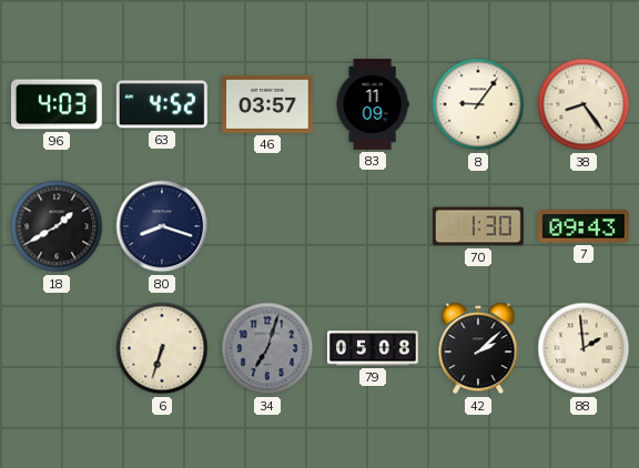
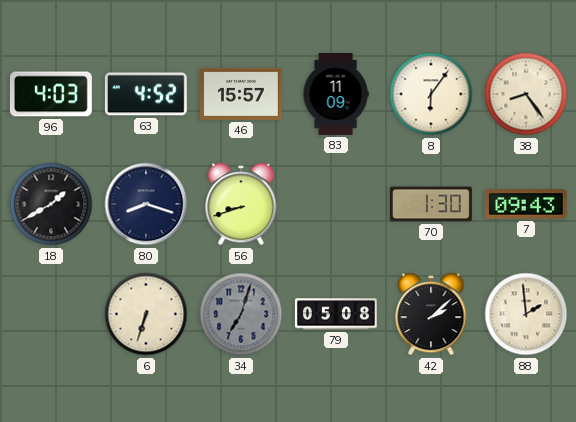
46: 03:57 -> 15:57 (241, 94)
8: 9:06 -> 6:06 (431, 94)
56: none -> 8:42 (241, 204)
